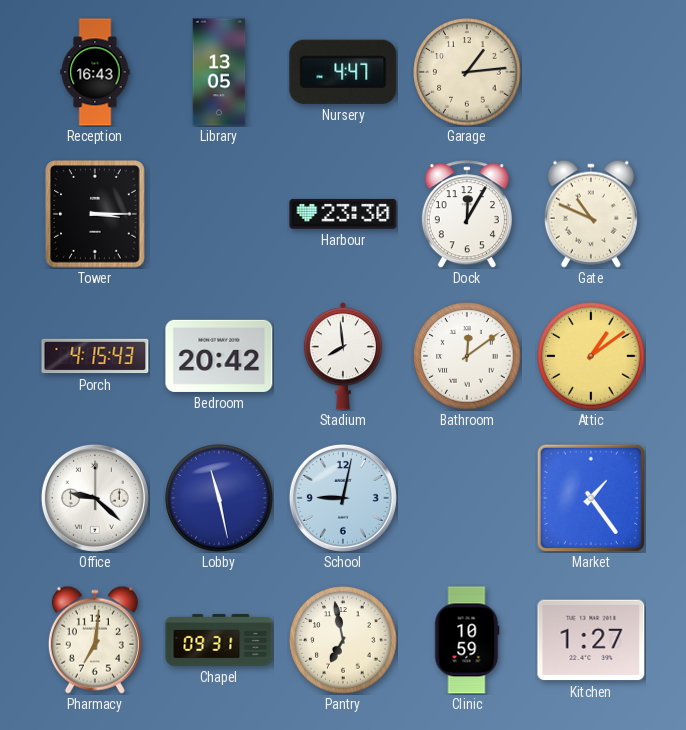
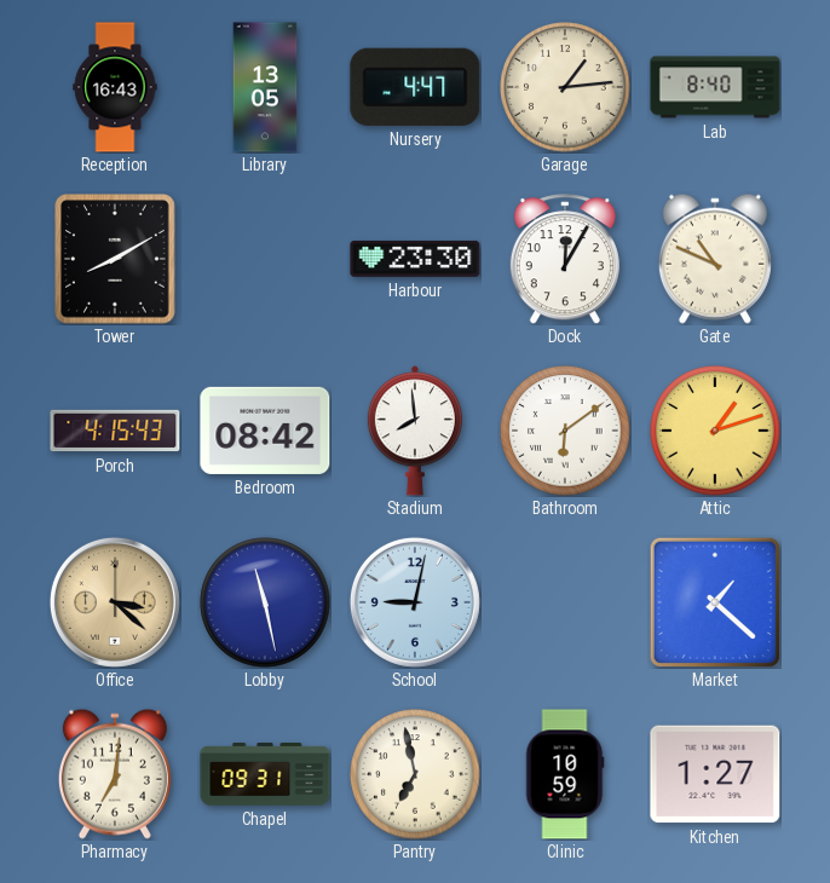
Lab: none -> 8:40 (715, 87)
Tower: 3:15 -> 8:10 (115, 259)
Bedroom: 20:42 -> 08:42 (265, 431)
Bathroom: 12:09 -> 6:09 (565, 431)
Attic: 1:09 -> 1:12 (715, 431)
Office: 9:22 -> 3:22 (115, 602)
Office dial: white -> champagne (115, 602)
Market: 1:24 -> 1:22 (714, 601)
